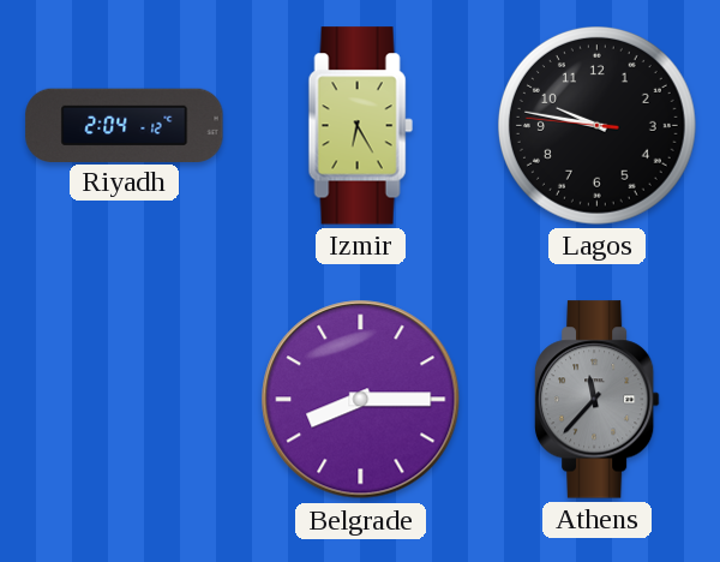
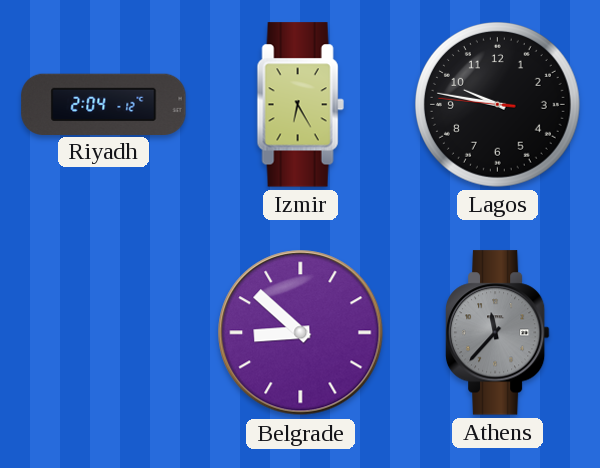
Belgrade: 8:15 -> 8:52 (301, 333)
